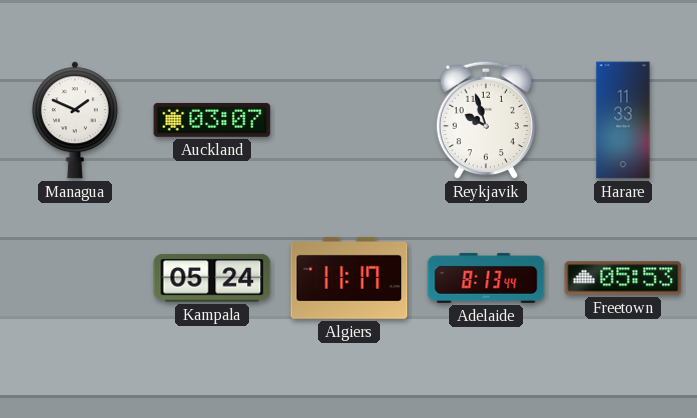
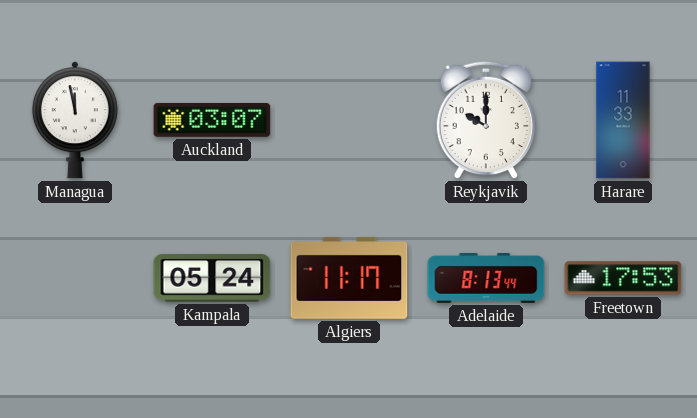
Managua: 1:49 -> 11:58 (75, 120)
Reykjavik: 9:57 -> 10:00 (486, 120)
Freetown: 05:53 -> 17:53 (623, 278)
